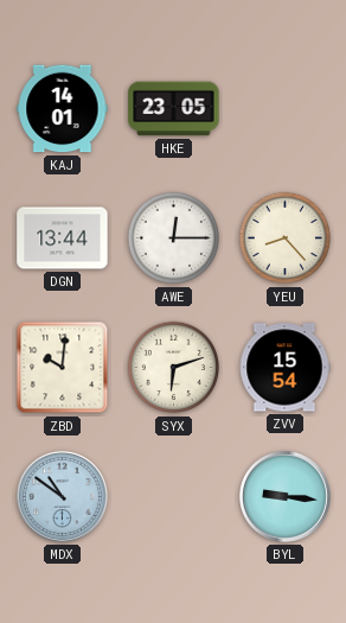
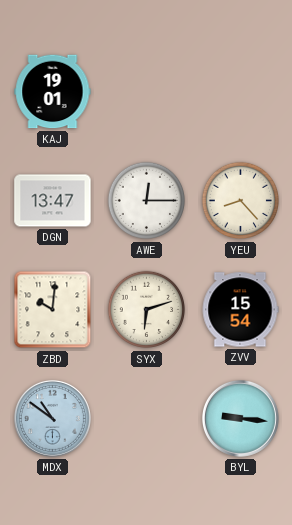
KAJ: 14:01 -> 19:01 (53, 92)
HKE: 23:05 -> none (174, 109)
DGN: 13:44 -> 13:47 (53, 201)
